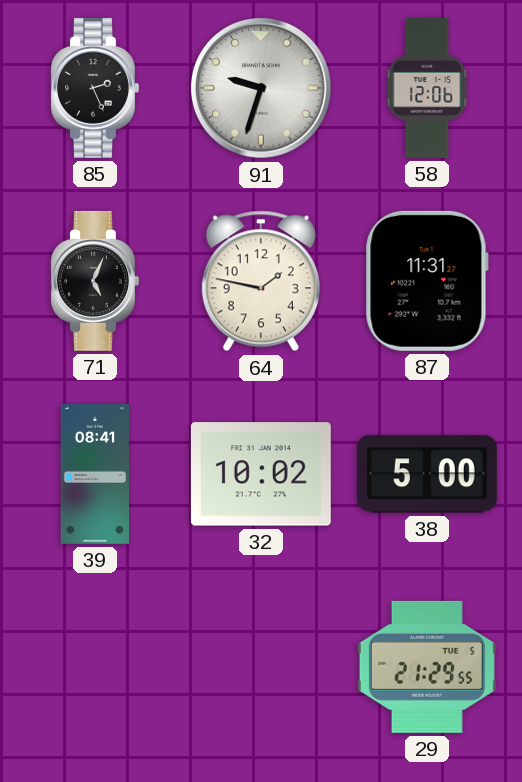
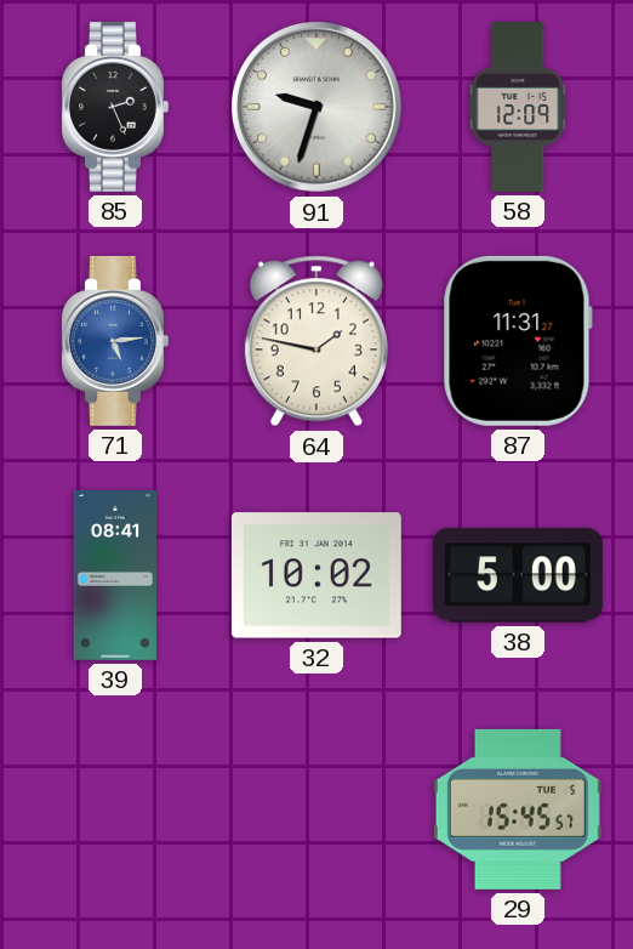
58: 12:06 -> 12:09 (518, 107)
71: 5:04 -> 5:14 (115, 341)
71 dial: black -> blue (115, 341)
29: 21:29 -> 15:45 (518, 809)
